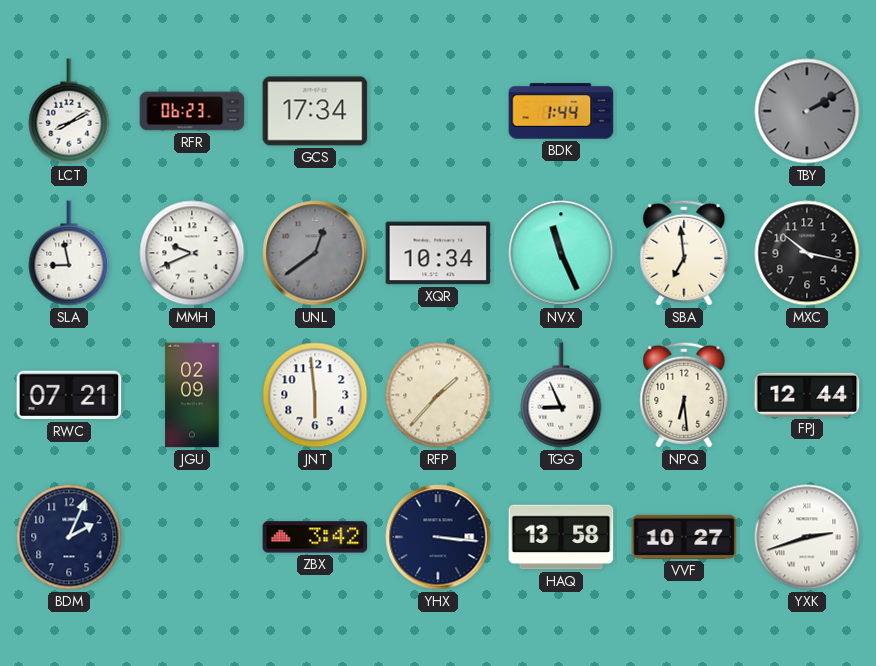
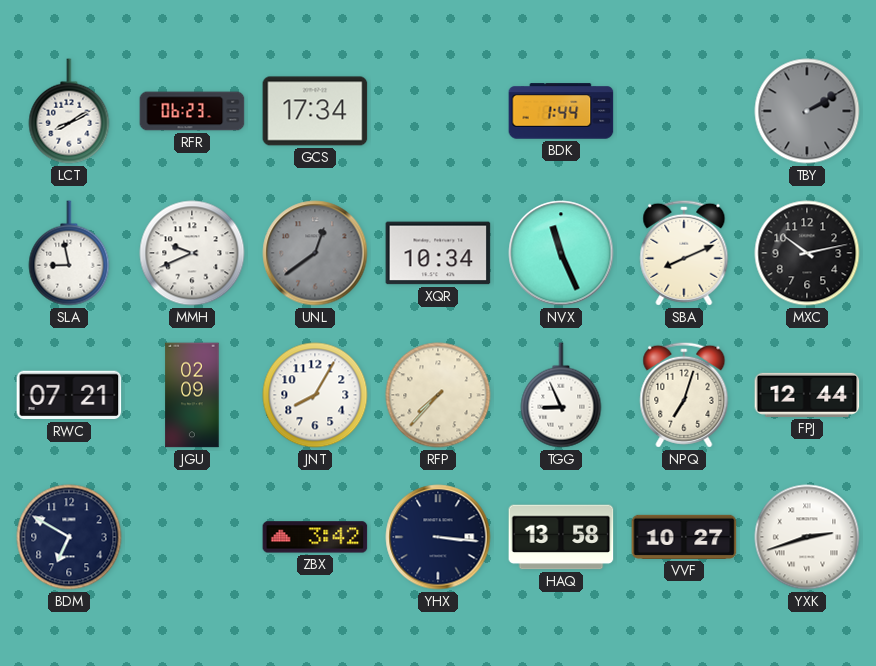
SBA: 6:59 -> 8:11 (684, 253)
MXC: 10:17 -> 10:13 (807, 253)
JNT: 5:59 -> 8:05 (315, 395)
RFP: 1:37 -> 7:37 (438, 395)
NPQ: 6:29 -> 7:03 (684, 395)
BDM: 2:04 -> 6:50 (69, 537)
